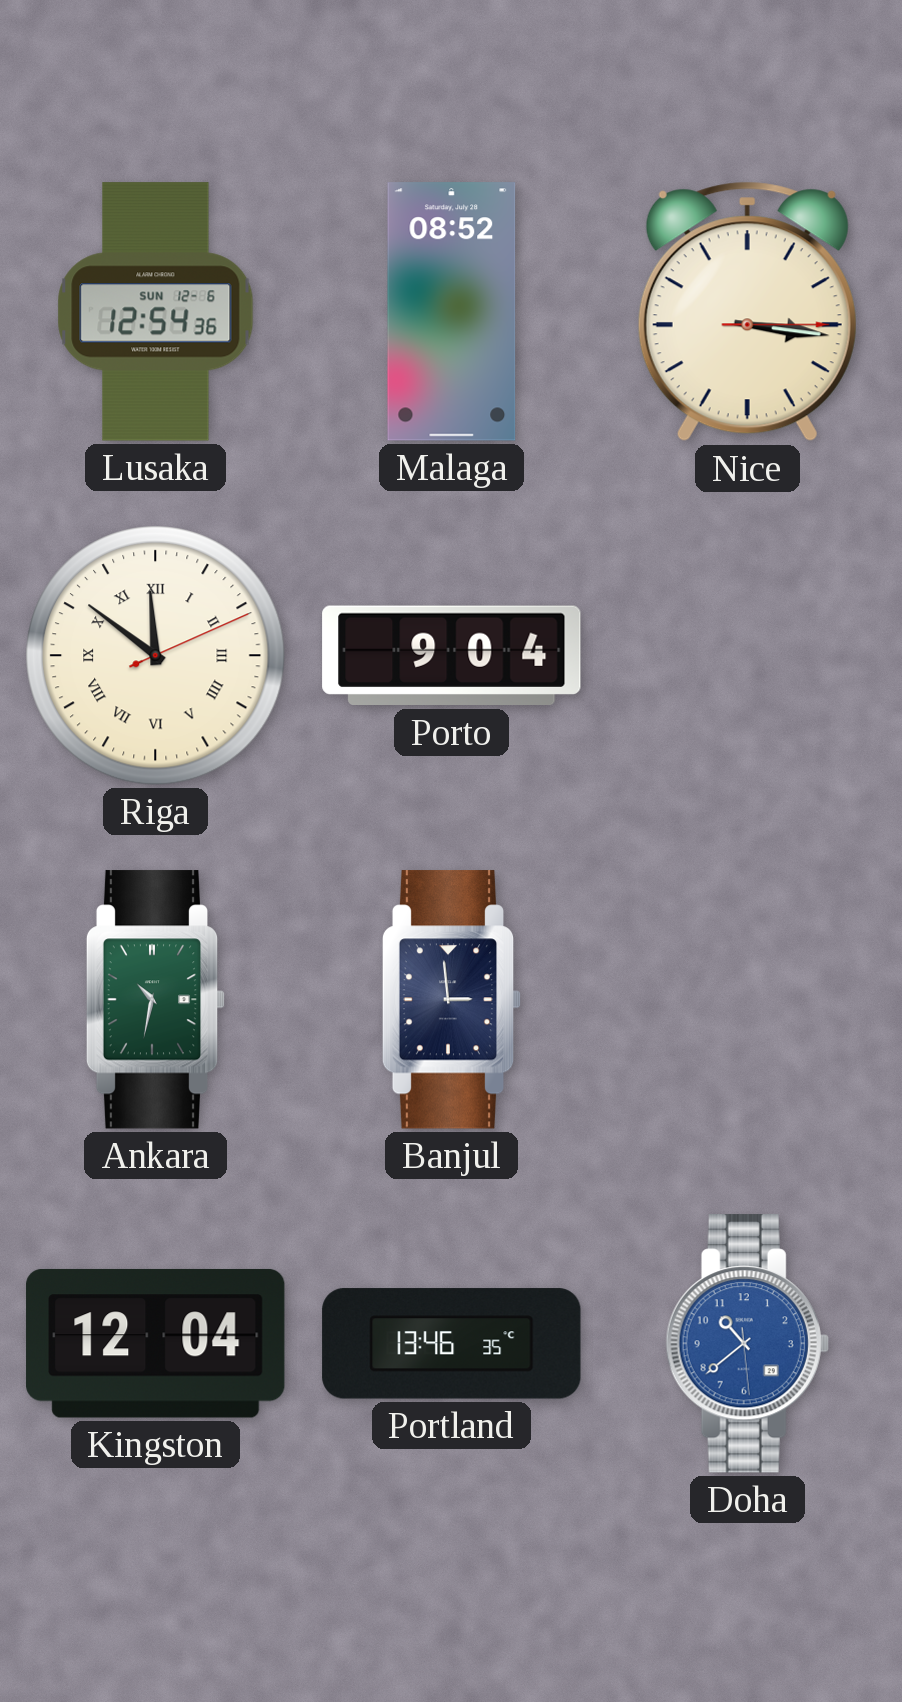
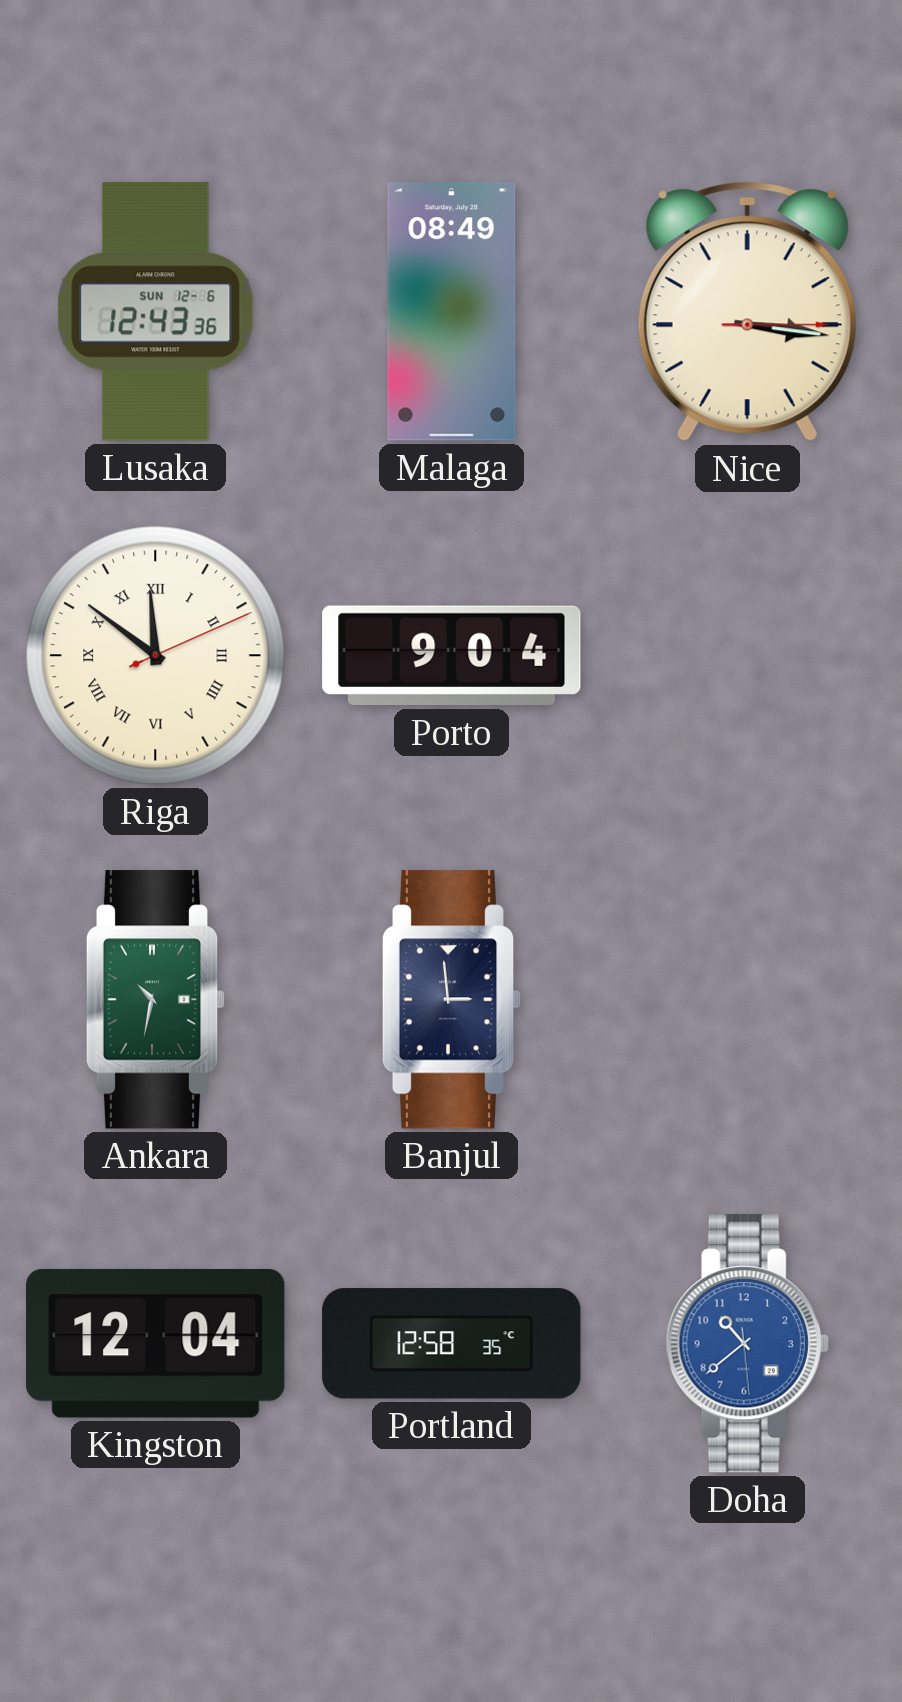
Lusaka: 12:54 -> 12:43 (156, 312)
Malaga: 08:52 -> 08:49 (452, 312)
Portland: 13:46 -> 12:58 (452, 1344)
